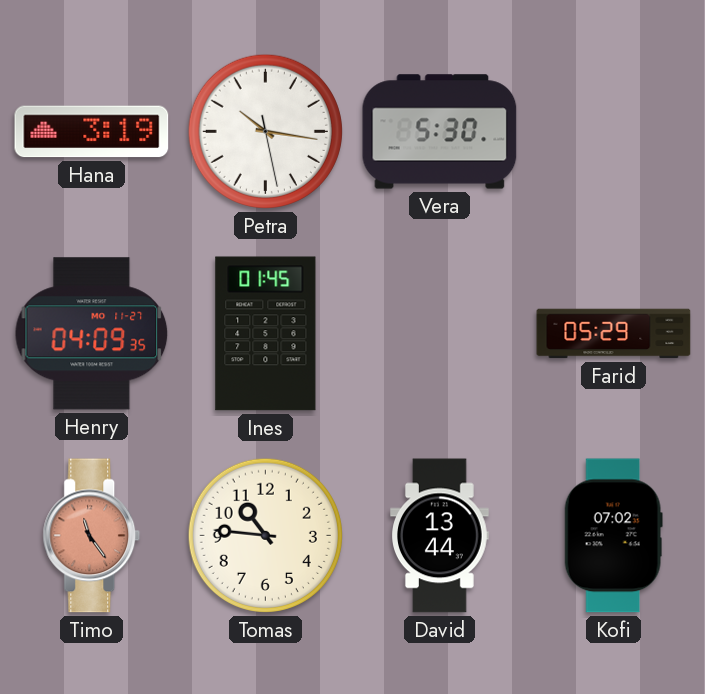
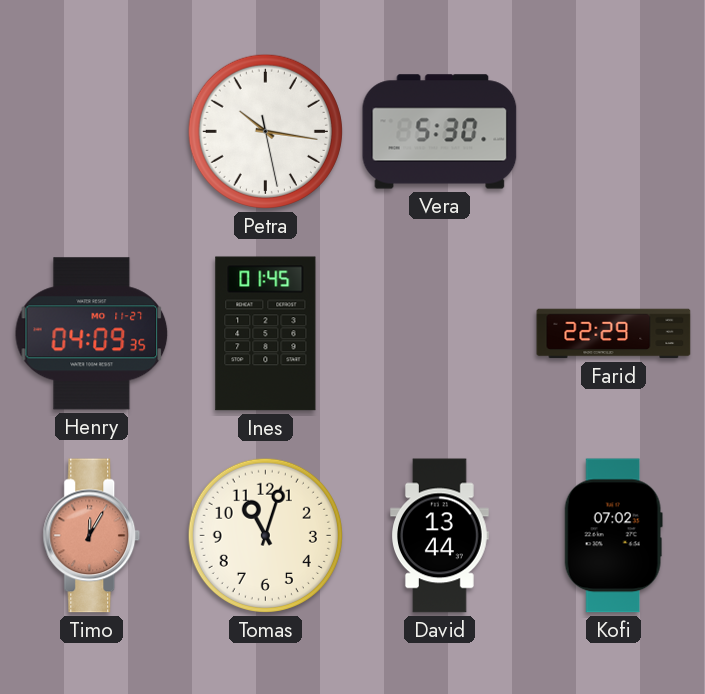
Hana: 3:19 -> none (92, 132)
Farid: 05:29 -> 22:29 (614, 334)
Timo: 11:24 -> 12:05 (92, 536)
Tomas: 10:46 -> 11:03 (265, 535)
